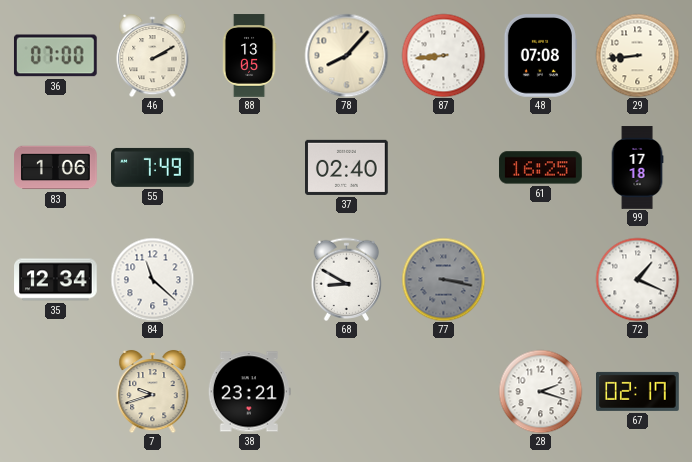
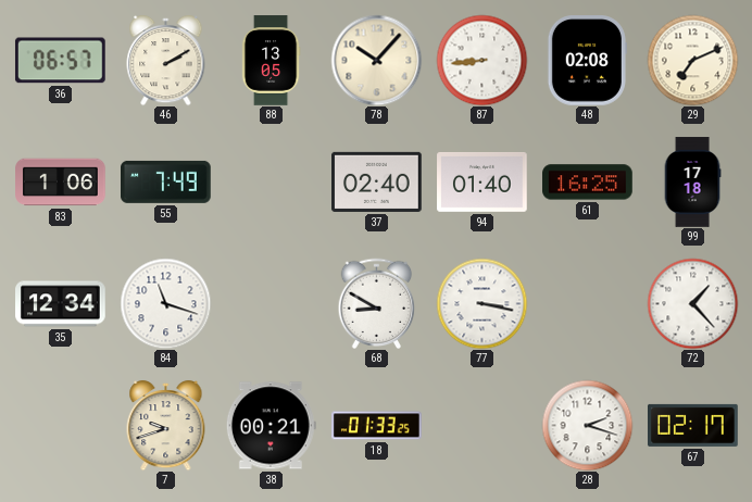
36: 07:00 -> 06:57 (60, 61)
78: 8:07 -> 10:07 (376, 60)
48: 07:08 -> 02:08 (587, 61)
29: 8:44 -> 7:11 (692, 60)
94: none -> 01:40 (482, 181)
84: 11:22 -> 11:18 (165, 303)
77 dial: grey -> white (481, 303)
72: 1:19 -> 1:23 (692, 303)
38: 23:21 -> 00:21 (271, 426)
18: none -> 01:33 (377, 426)
